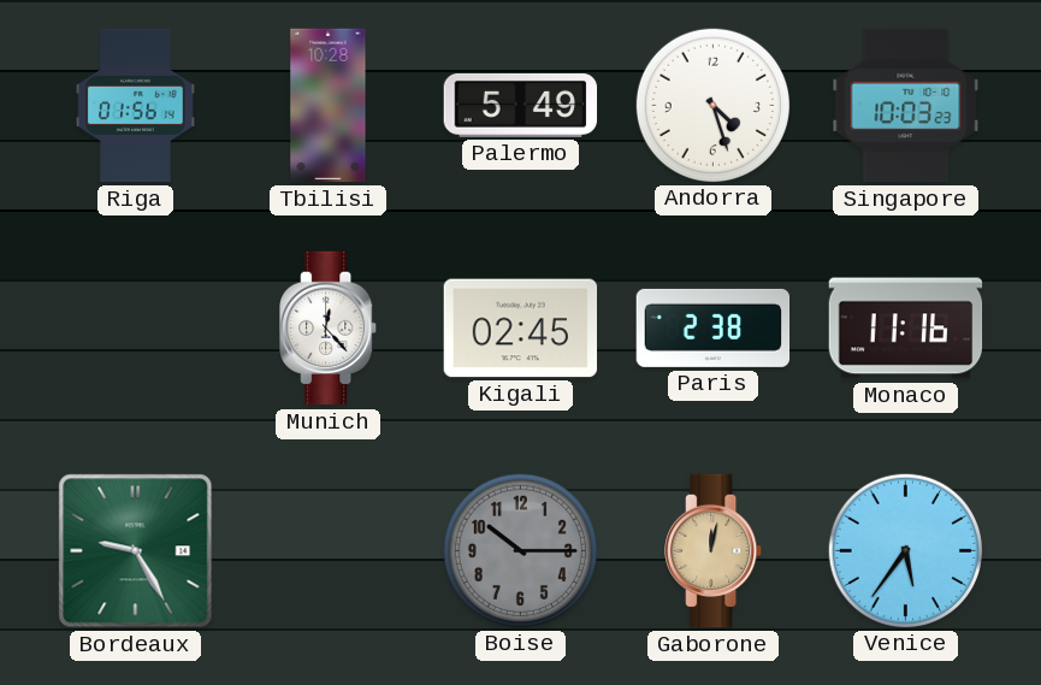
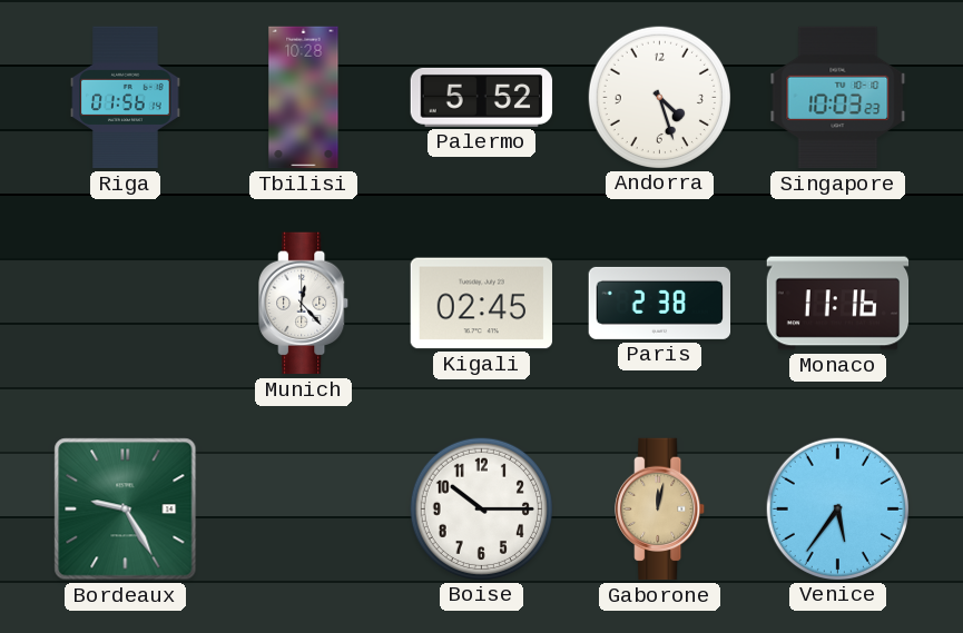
Palermo: 5:49 -> 5:52 (482, 97)
Boise dial: grey -> white (481, 508)
